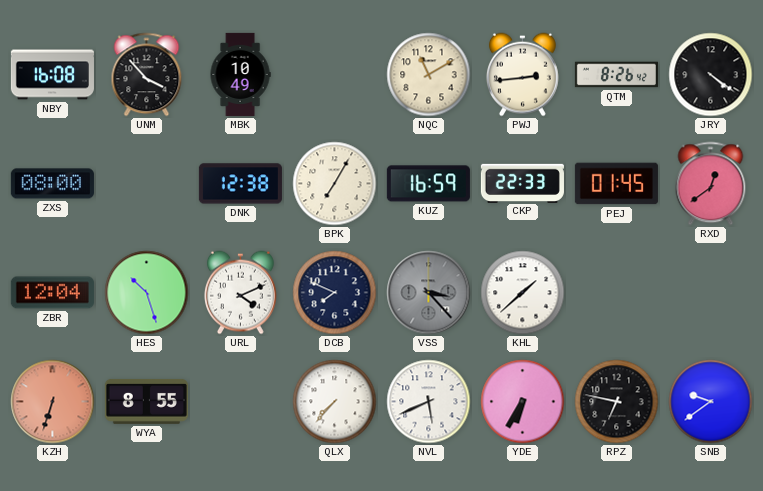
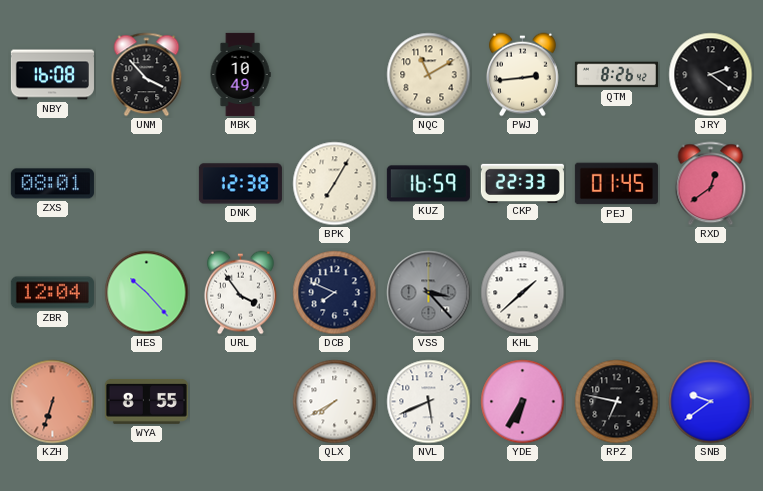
JRY: 4:21 -> 2:21 (711, 75)
ZXS: 08:00 -> 08:01 (52, 184)
HES: 10:27 -> 10:23 (147, 293)
URL: 4:11 -> 3:54 (240, 293)
QLX: 7:37 -> 7:40 (335, 402)
